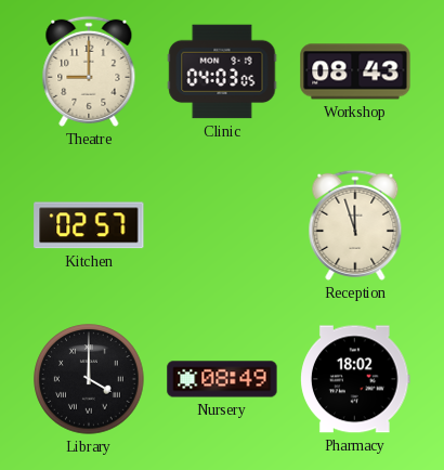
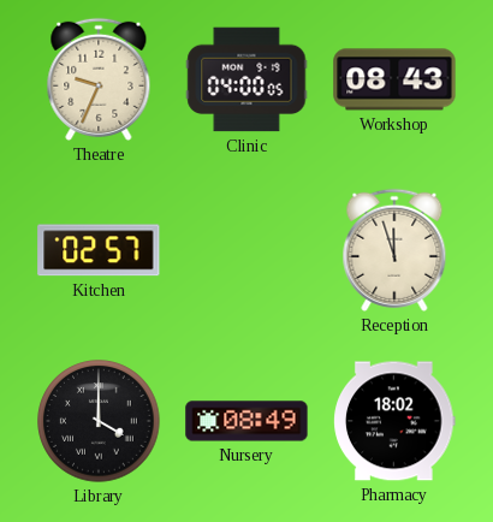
Theatre: 9:00 -> 9:34 (99, 79)
Clinic: 04:03 -> 04:00 (246, 79)
